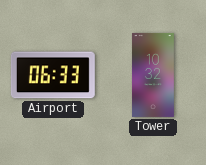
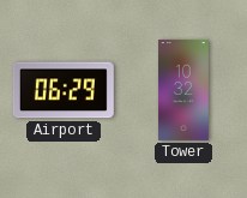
Airport: 06:33 -> 06:29 (64, 90)
